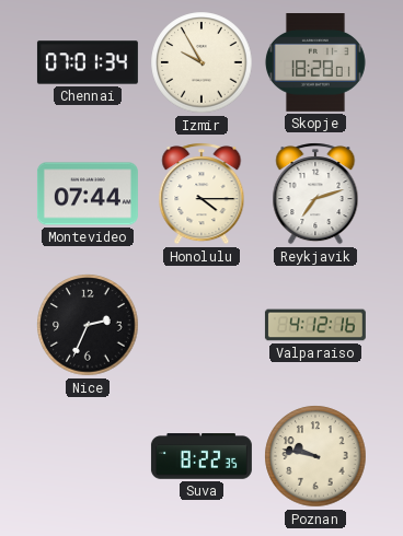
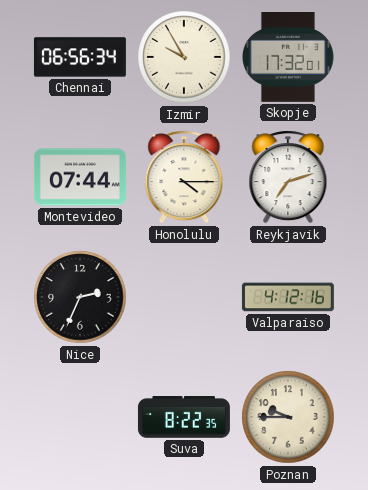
Chennai: 07:01 -> 06:56 (80, 57)
Skopje: 18:28 -> 17:32 (288, 58)
Poznan: 9:47 -> 9:45 (288, 417)
